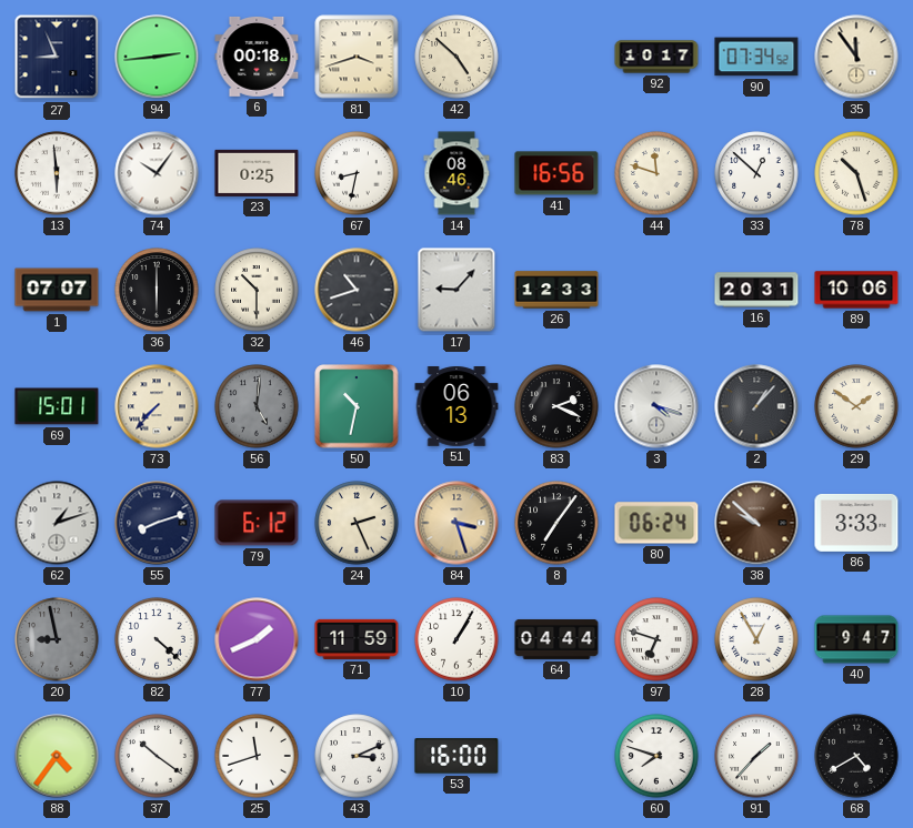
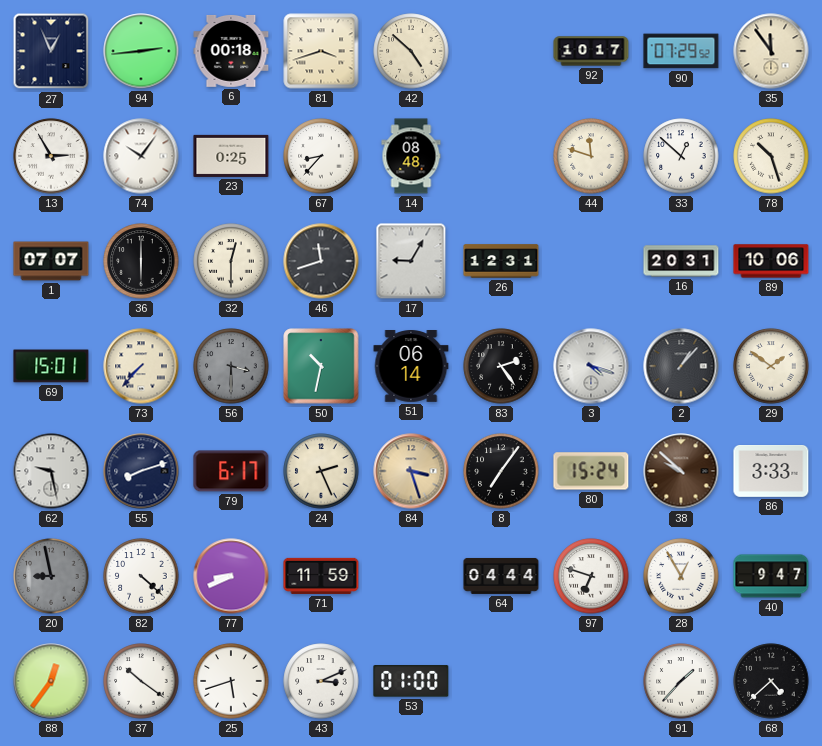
27: 8:56 -> 12:56 (51, 51)
90: 07:34 -> 07:29 (681, 51)
13: 5:59 -> 2:55 (51, 156)
67: 8:32 -> 8:37 (321, 156)
14: 08:46 -> 08:48 (411, 156)
41: 16:56 -> none (556, 173)
32: 10:30 -> 12:30 (231, 261)
46: 10:42 -> 11:42 (321, 261)
17: 9:07 -> 9:05 (411, 261)
26: 12:33 -> 12:31 (501, 261)
56: 5:01 -> 3:30 (231, 366)
51: 06:13 -> 06:14 (411, 367)
83: 2:19 -> 2:24 (501, 366)
62: 1:12 -> 9:28 (51, 471)
79: 6:12 -> 6:17 (231, 471)
80: 06:24 -> 15:24 (591, 471)
77: 1:41 -> 8:41 (231, 576)
10: 1:05 -> none (456, 639)
88: 4:36 -> 12:36 (51, 681)
25: 11:42 -> 5:42 (231, 681)
53: 16:00 -> 01:00 (411, 681)
60: 7:48 -> none (656, 756)
68: 4:40 -> 4:38 (771, 681)
